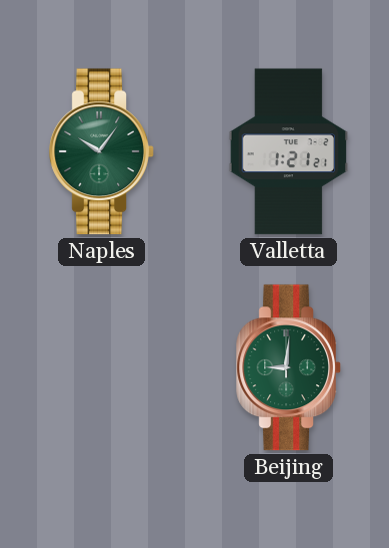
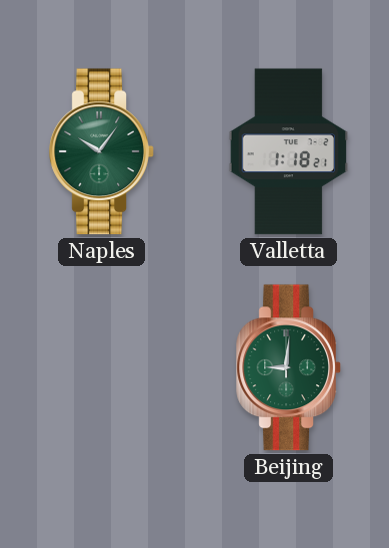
Valletta: 1:21 -> 1:18 (289, 152)
